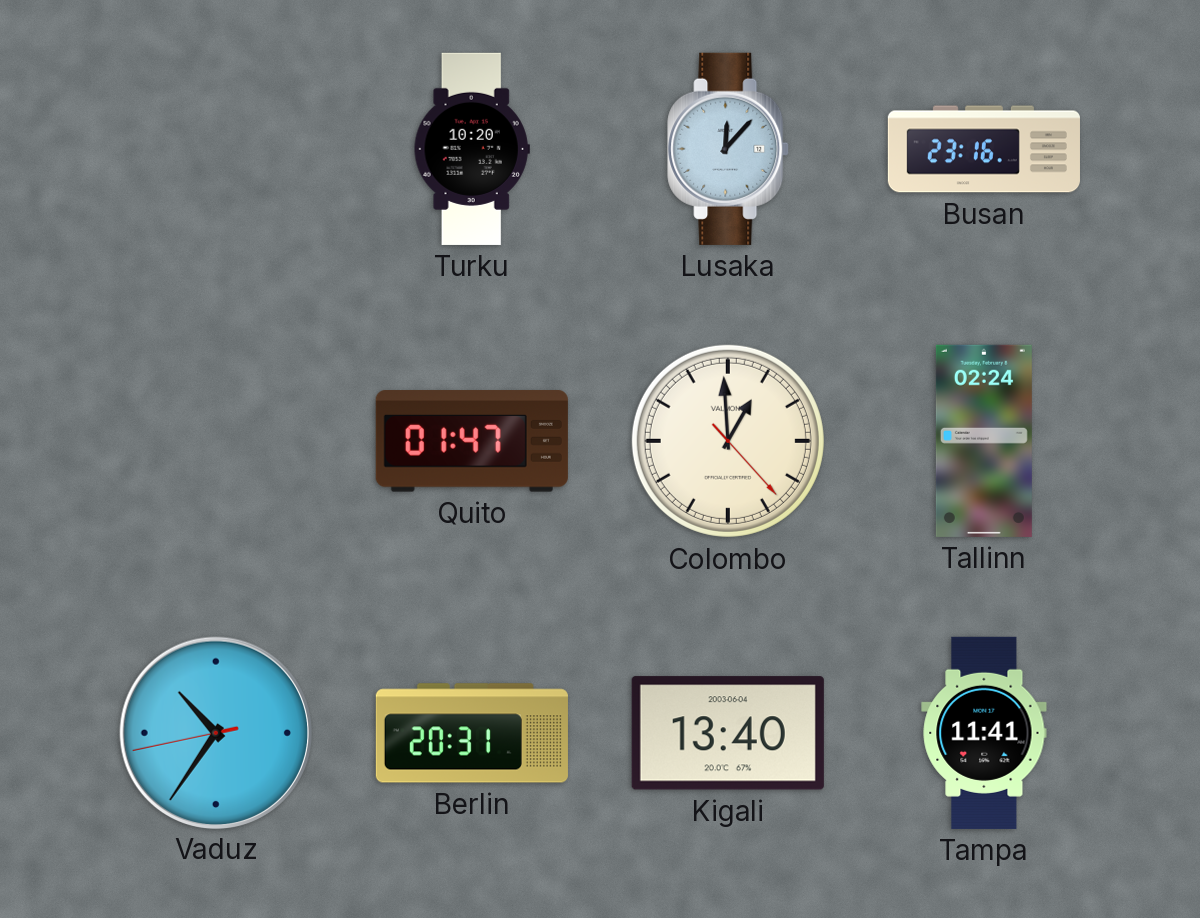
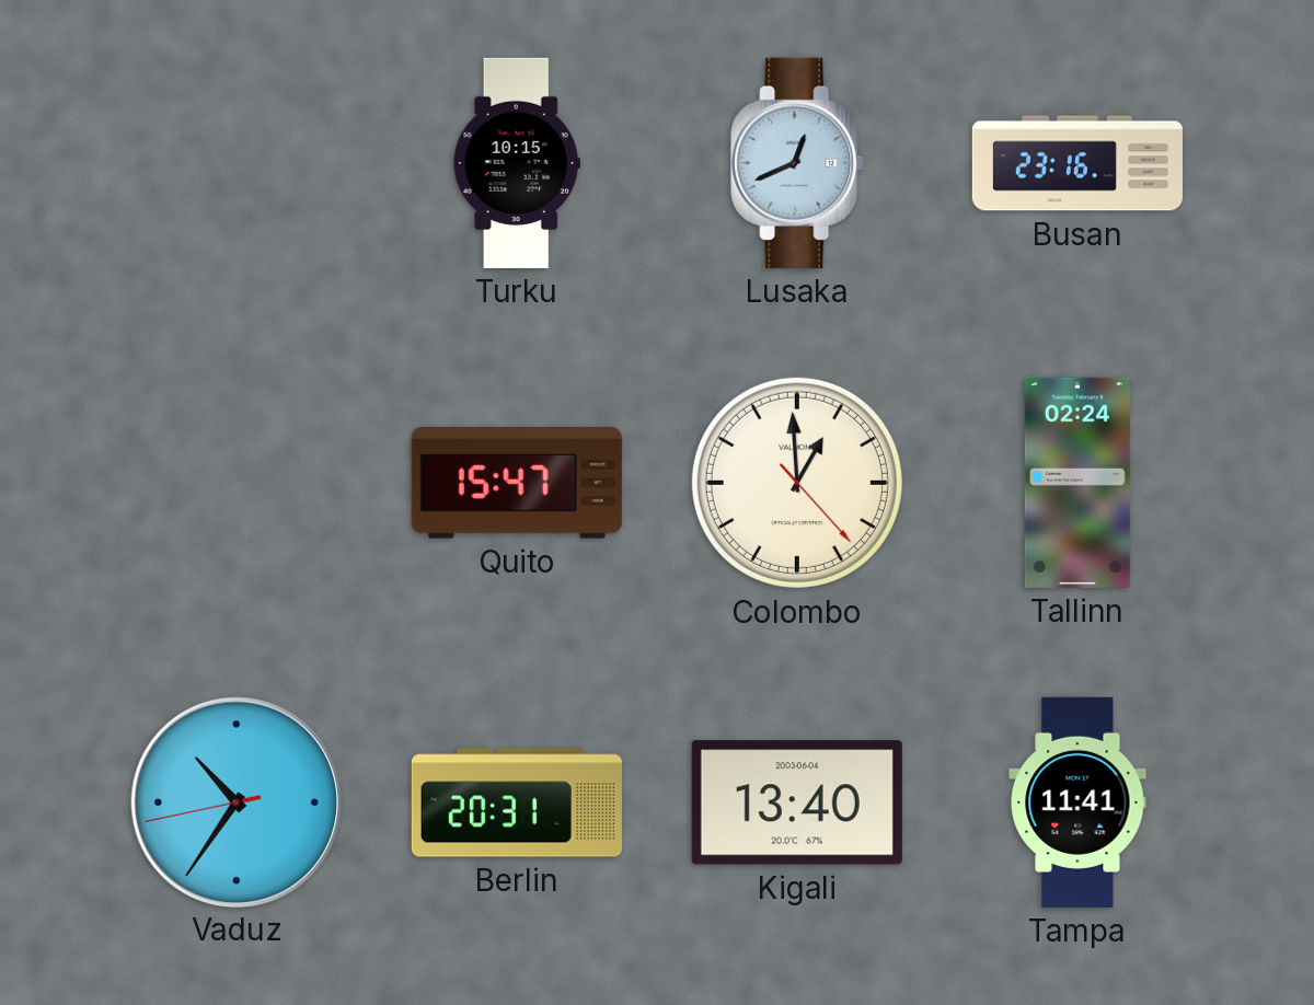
Turku: 10:20 -> 10:15 (517, 163)
Lusaka: 12:07 -> 12:41 (797, 163)
Quito: 01:47 -> 15:47 (517, 483)
